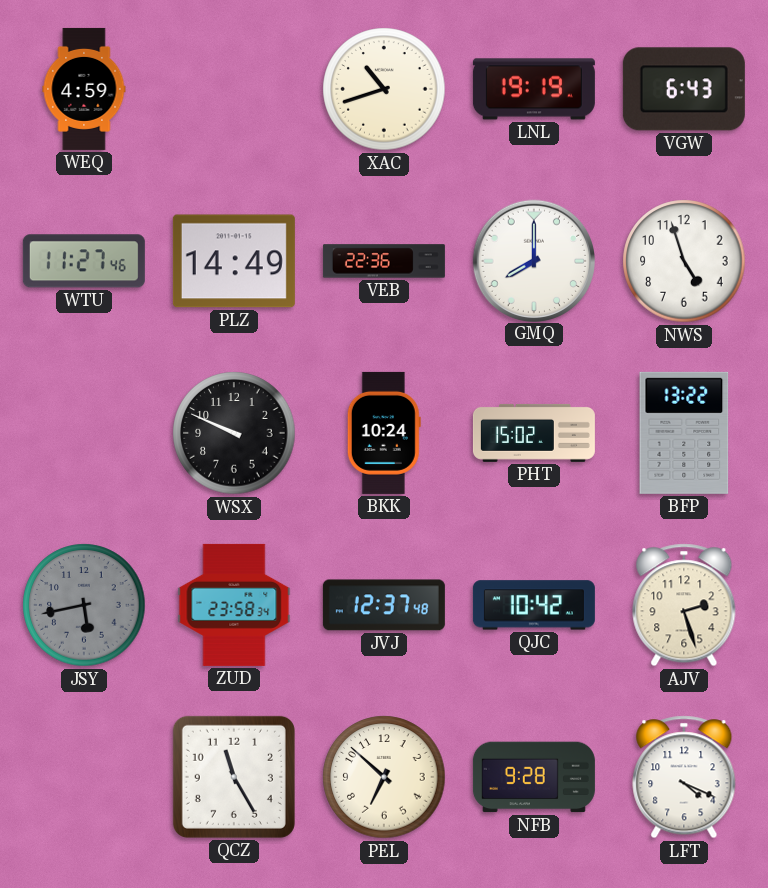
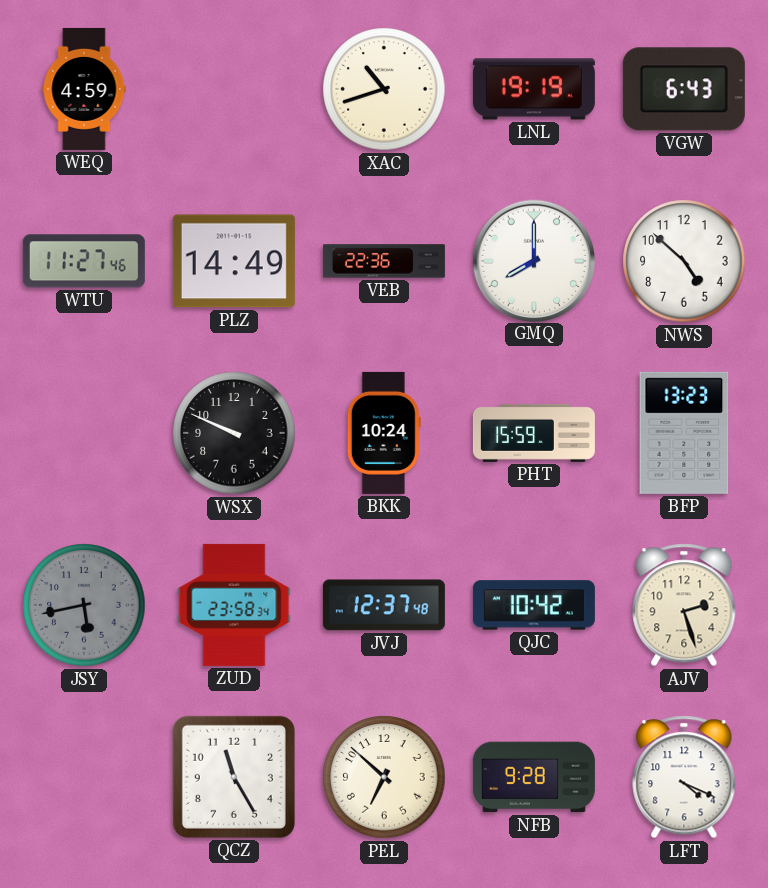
NWS: 4:57 -> 4:52 (684, 261)
PHT: 15:02 -> 15:59 (534, 433)
BFP: 13:22 -> 13:23 (684, 433)
